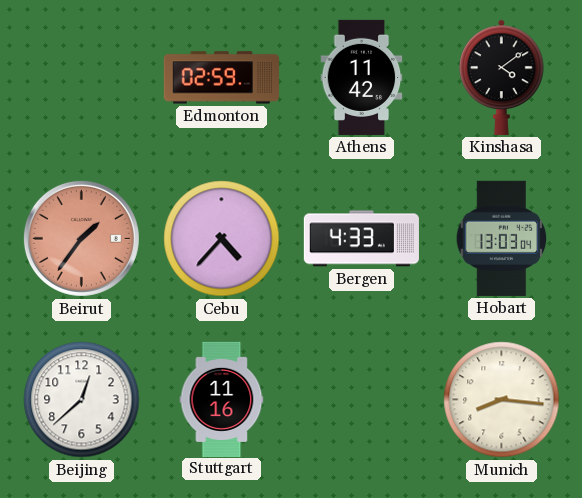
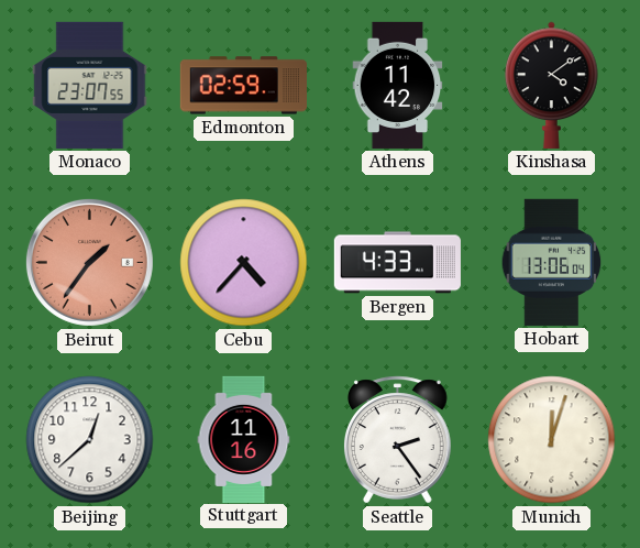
Monaco: none -> 23:07 (90, 85)
Hobart: 13:03 -> 13:06 (552, 262)
Seattle: none -> 2:24 (397, 440)
Munich: 8:16 -> 12:03 (552, 440)
